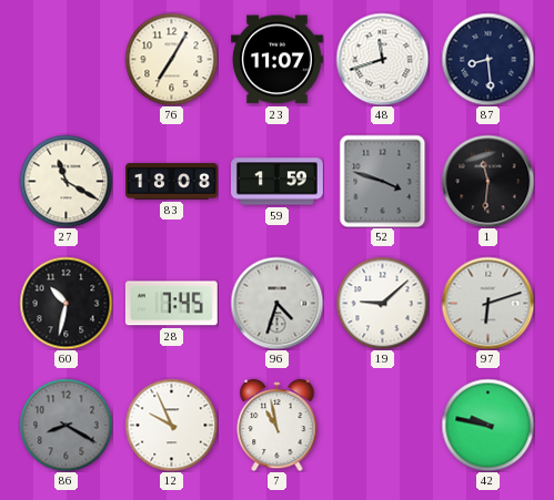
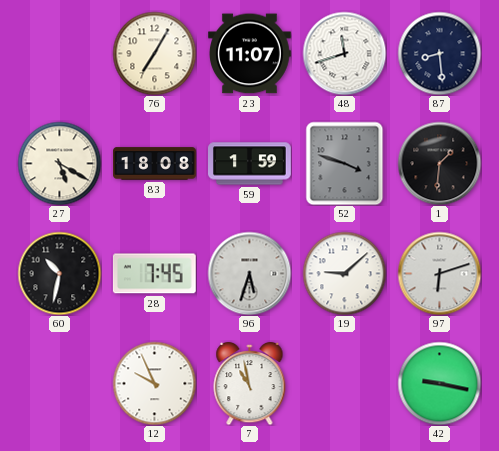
27: 11:20 -> 5:20 (59, 163)
1: 11:31 -> 1:31 (439, 163)
96: 4:33 -> 5:33 (249, 273)
86: 8:20 -> none (66, 425)
42: 9:47 -> 9:17 (439, 383)
